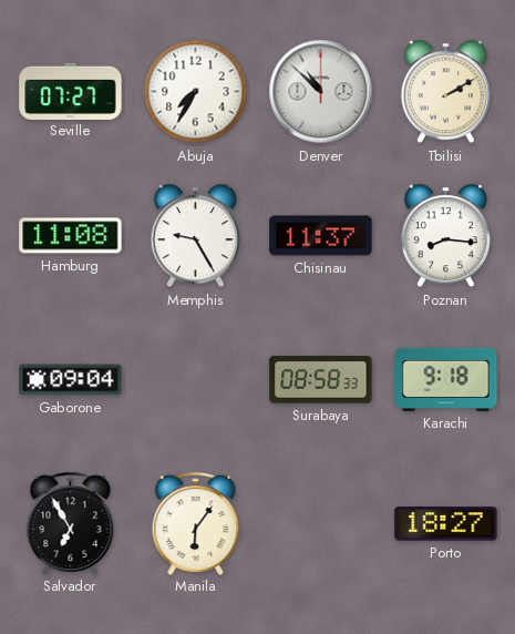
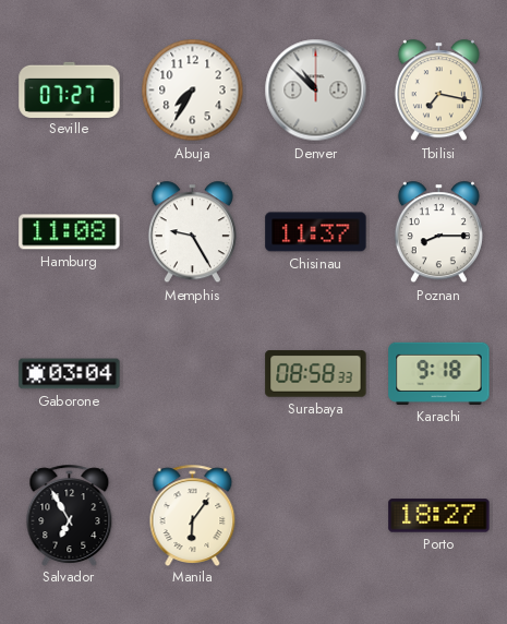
Tbilisi: 2:10 -> 7:17 (438, 91)
Poznan: 8:16 -> 8:15 (438, 232)
Gaborone: 09:04 -> 03:04 (70, 374)
